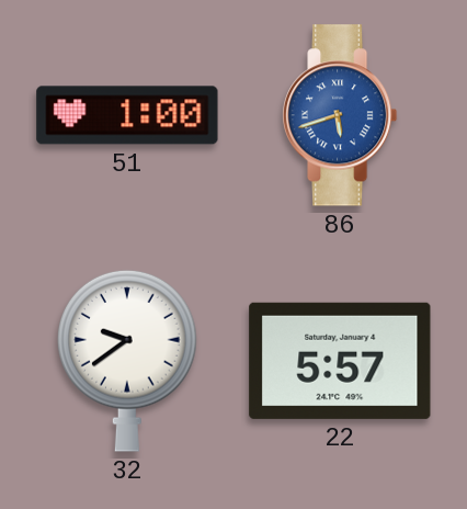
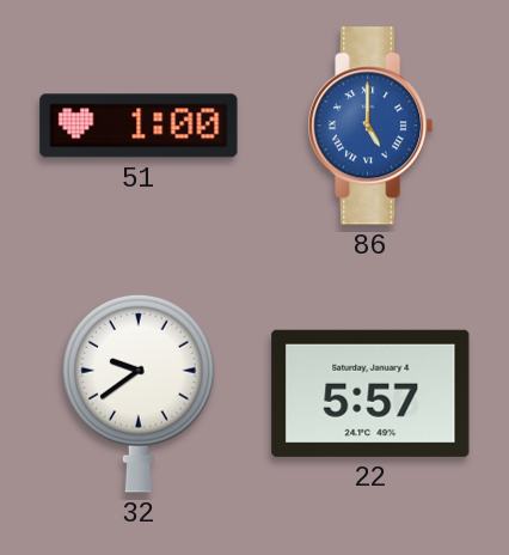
86: 5:42 -> 5:00 (372, 126)
